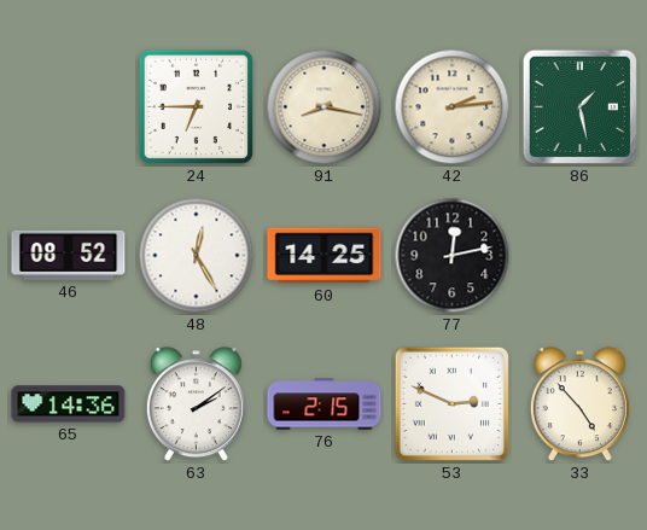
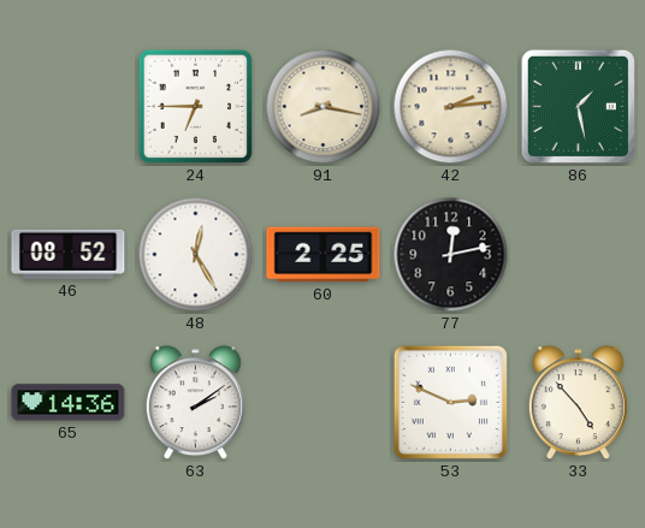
60: 14:25 -> 2:25 (324, 255)
76: 2:15 -> none (325, 404)
